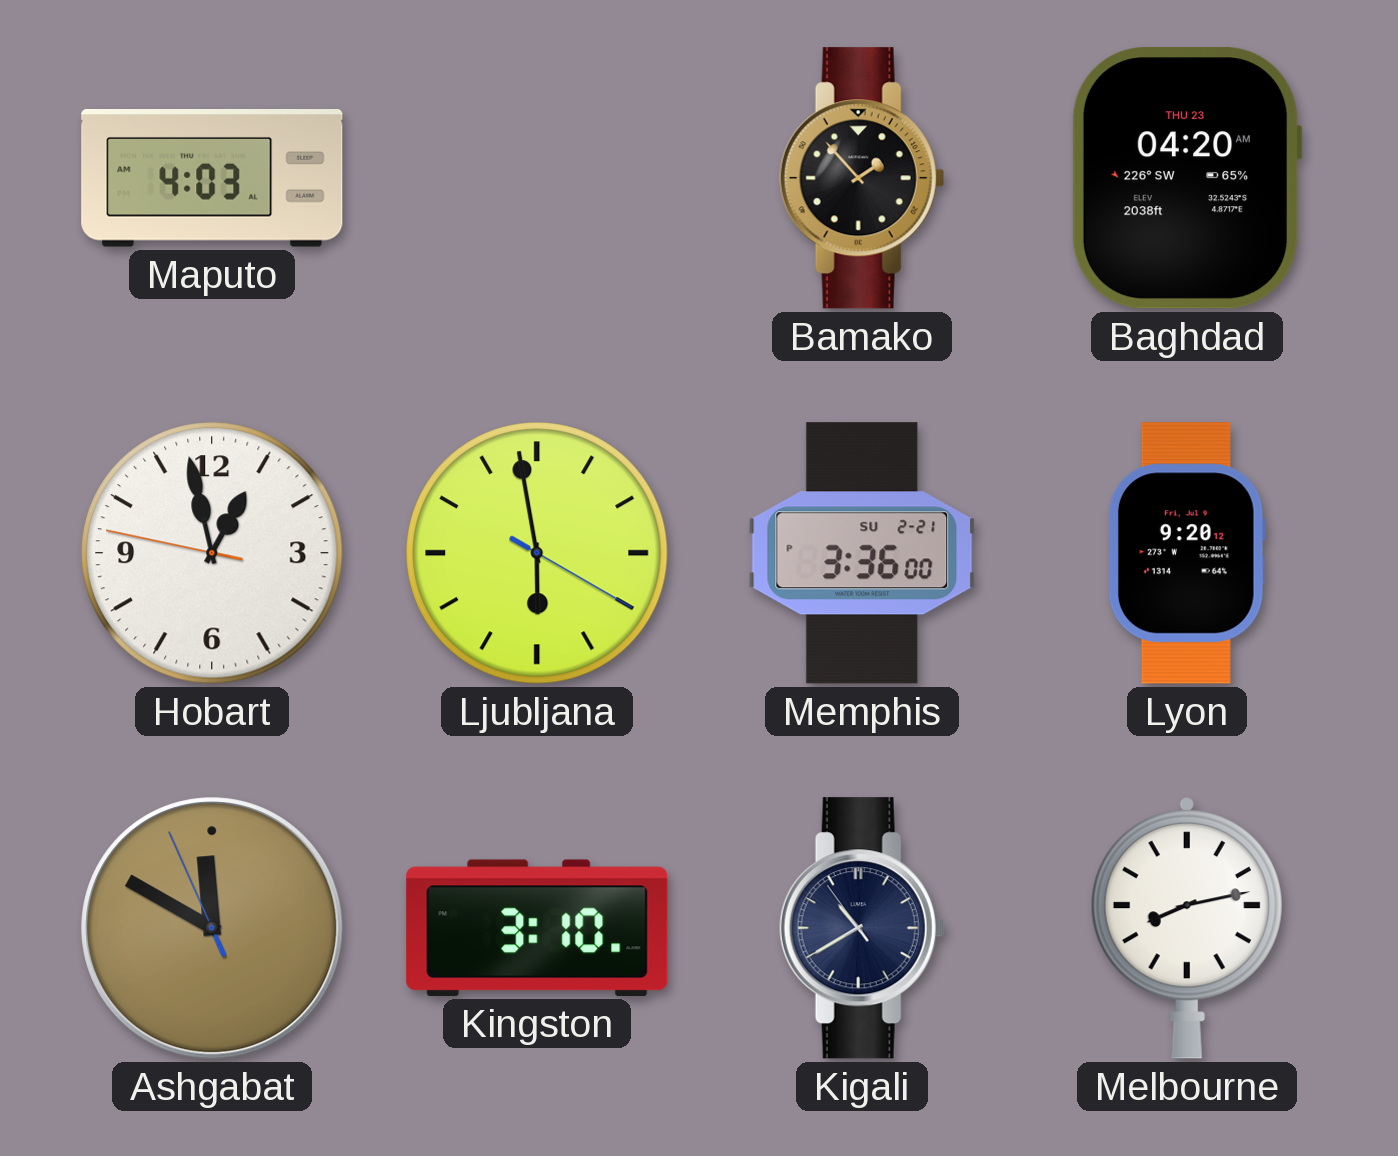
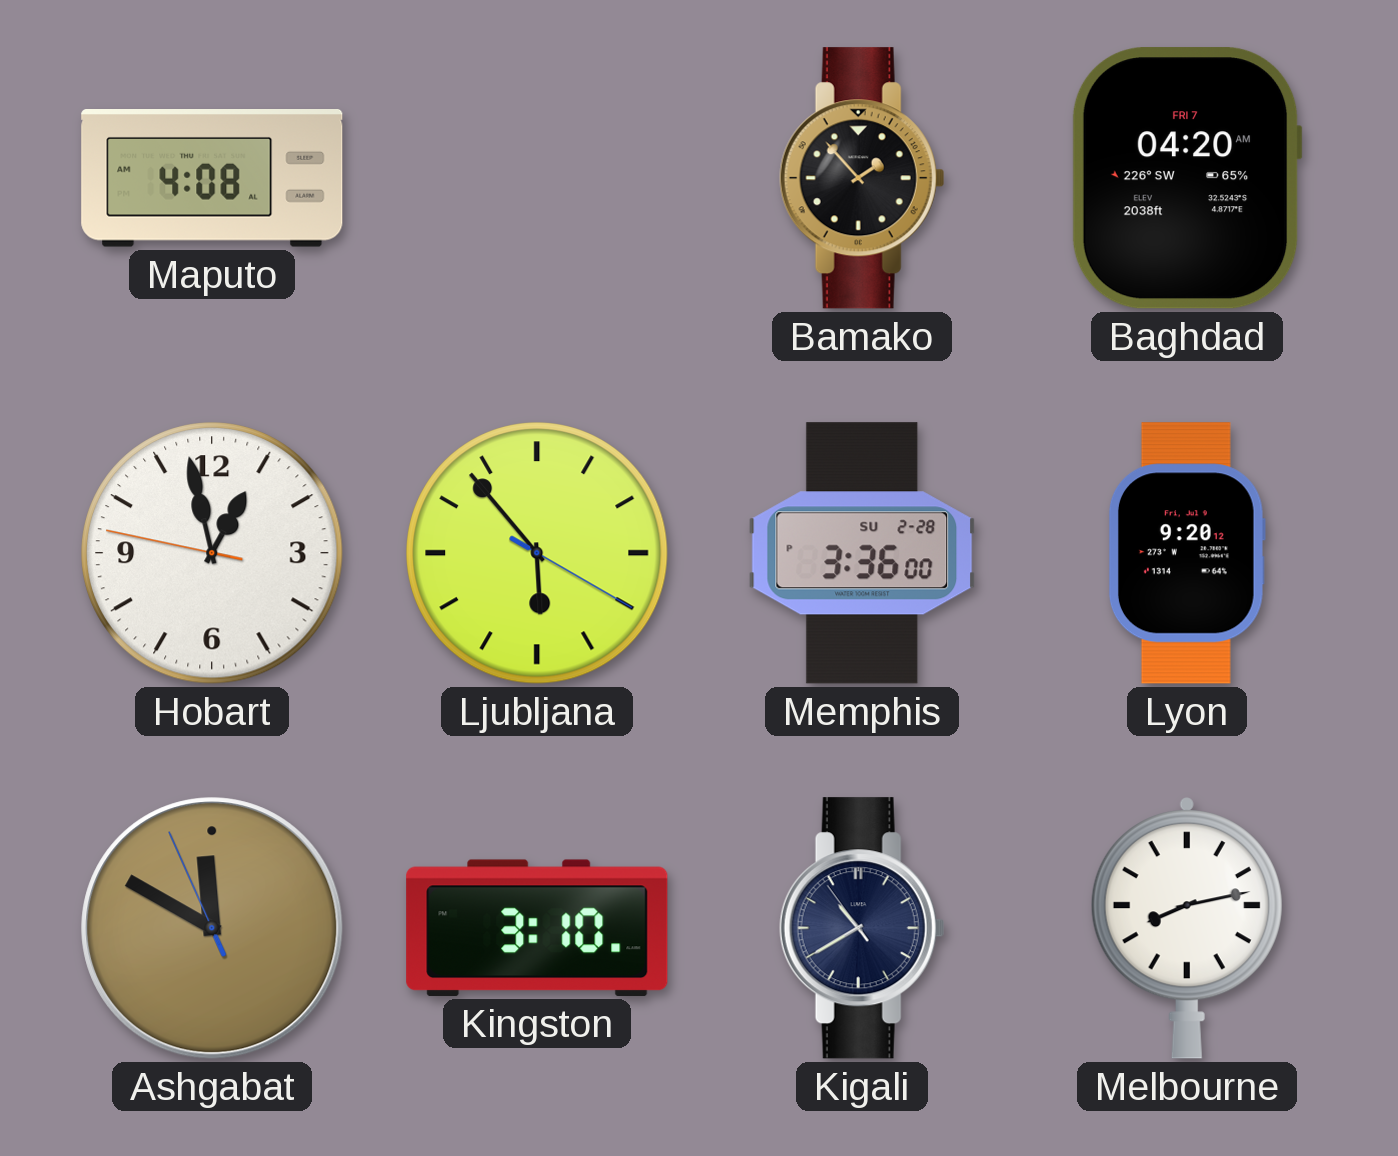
Maputo: 4:03 -> 4:08 (212, 179)
Baghdad date: THU 23 -> FRI 7 (1187, 178)
Ljubljana: 5:58 -> 5:53 (537, 553)
Memphis date: SU 2-21 -> SU 2-28 (862, 553)
